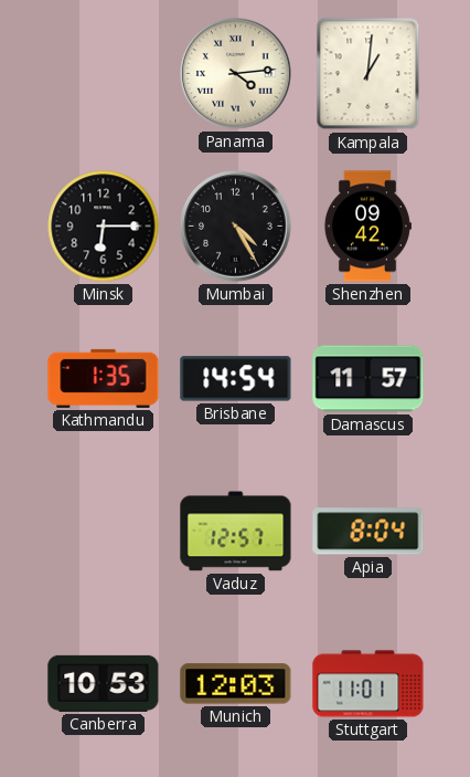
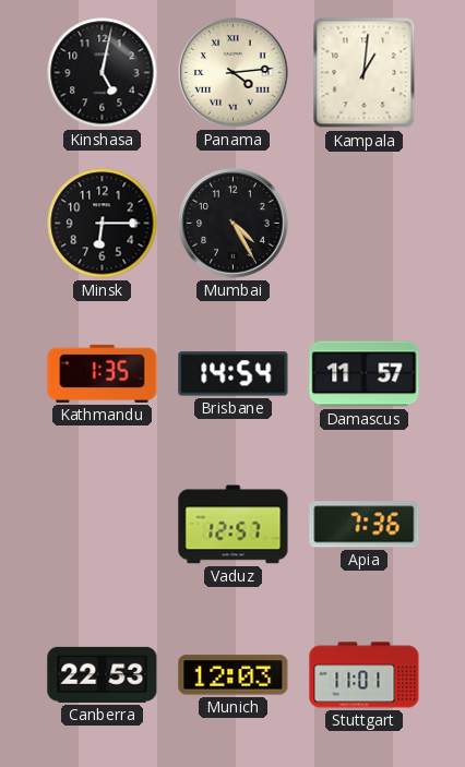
Kinshasa: none -> 5:02 (103, 73)
Shenzhen: 09:42 -> none (367, 227)
Apia: 8:04 -> 7:36 (365, 525)
Canberra: 10:53 -> 22:53 (103, 674)
